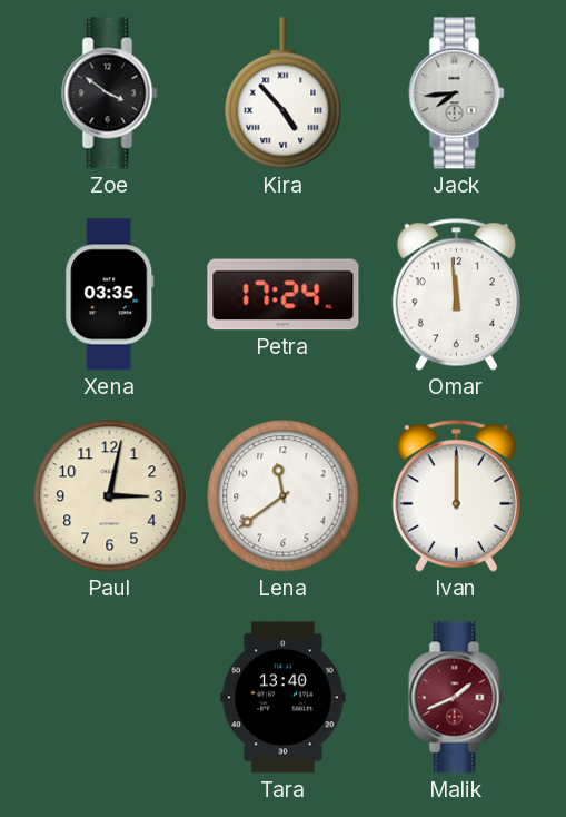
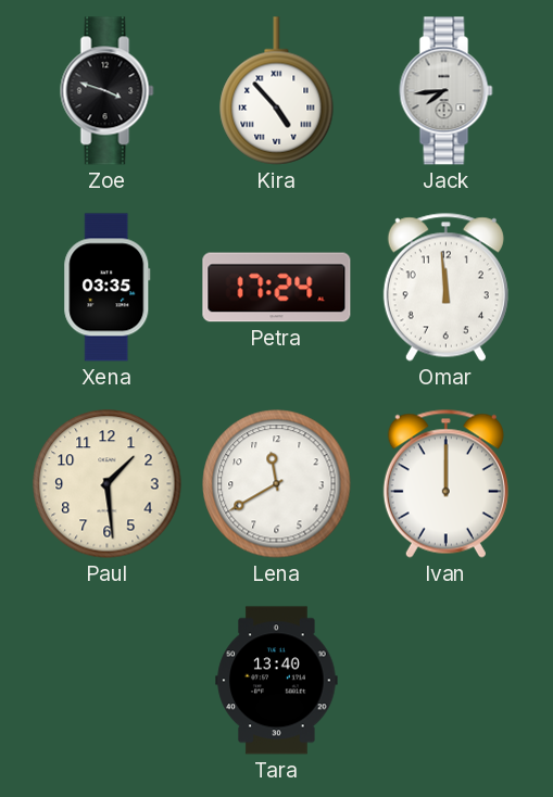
Zoe: 3:51 -> 3:48 (108, 91)
Paul: 3:02 -> 1:29 (108, 484)
Lena: 11:39 -> 11:40 (277, 484)
Malik: 1:41 -> none (457, 698)
